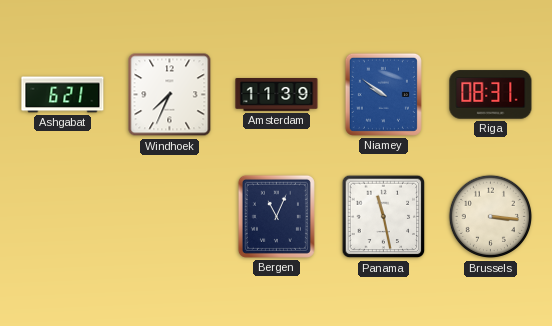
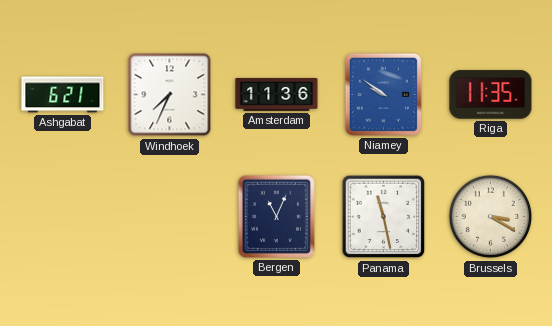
Amsterdam: 11:39 -> 11:36 (277, 95)
Riga: 08:31 -> 11:35 (491, 95)
Brussels: 3:16 -> 3:20 (491, 217)
